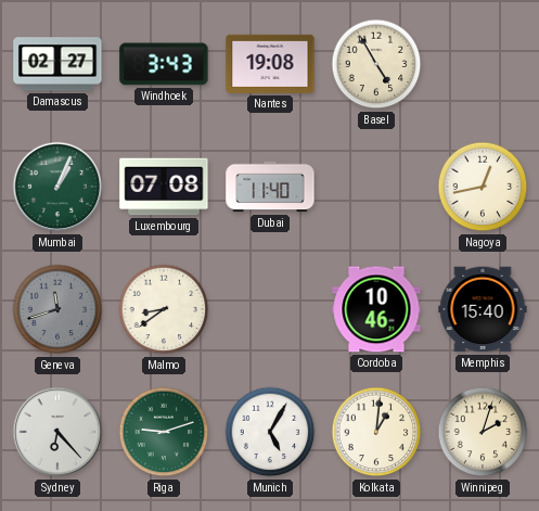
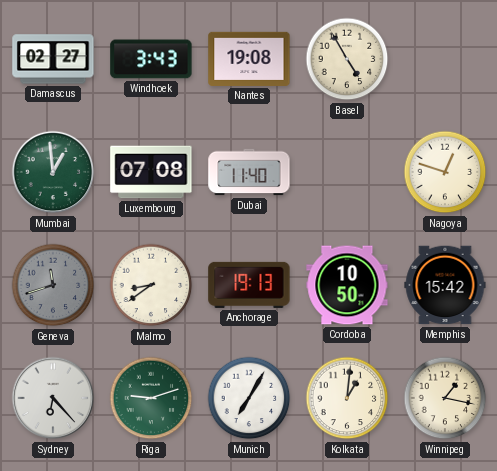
Mumbai: 1:04 -> 12:59 (53, 172)
Nagoya: 12:43 -> 12:48 (445, 172)
Anchorage: none -> 19:13 (249, 285)
Cordoba: 10:46 -> 10:50 (347, 285)
Memphis: 15:40 -> 15:42 (445, 285)
Munich: 5:05 -> 7:05 (249, 398)
Winnipeg: 2:03 -> 1:17 (445, 398)
